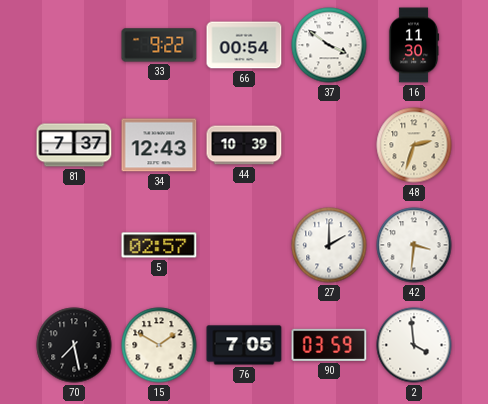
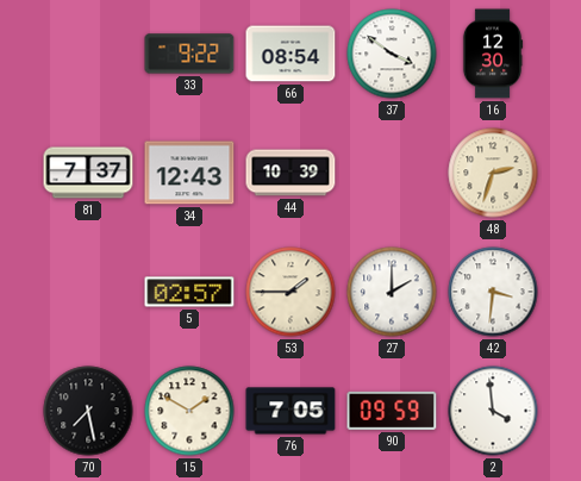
66: 00:54 -> 08:54 (290, 54)
16: 11:30 -> 12:30 (493, 54)
53: none -> 1:45 (290, 292)
90: 03:59 -> 09:59 (392, 411)
